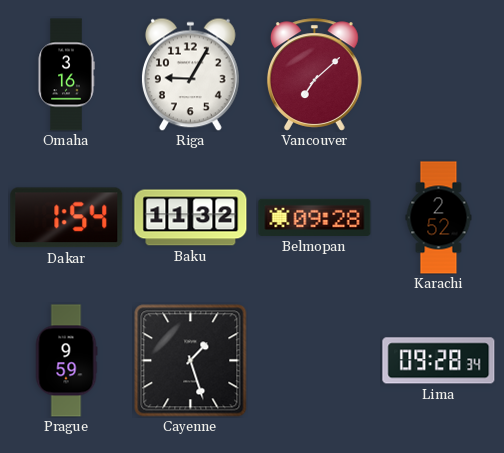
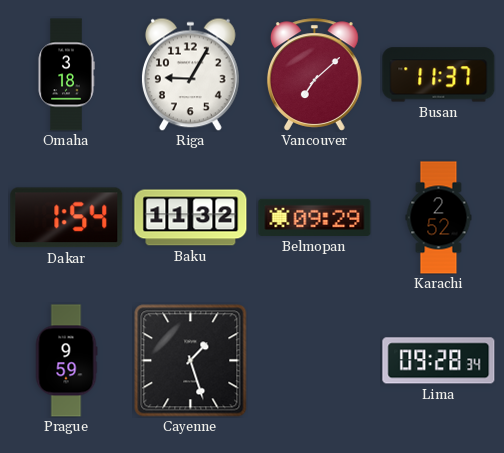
Omaha: 3:16 -> 3:18 (66, 75)
Busan: none -> 11:37 (439, 75)
Belmopan: 09:28 -> 09:29 (315, 217)
